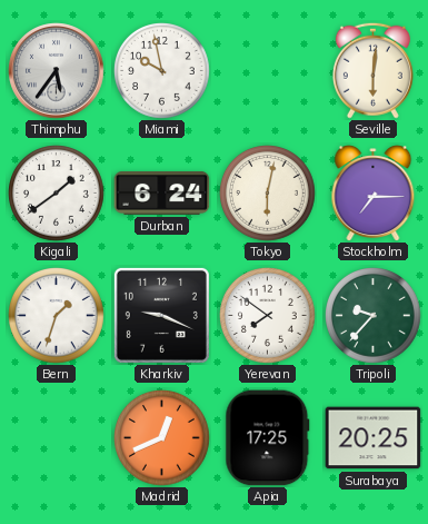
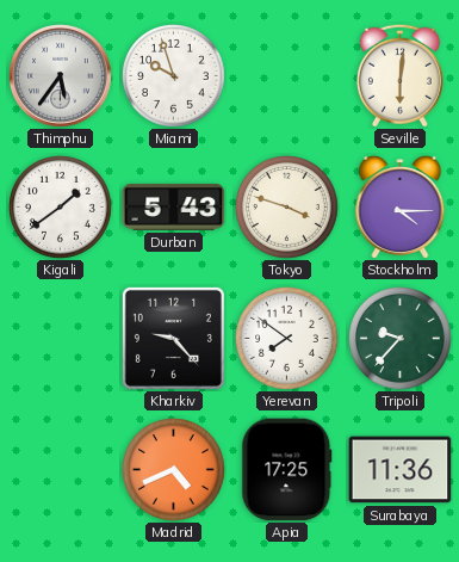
Miami: 9:58 -> 9:57 (174, 76)
Durban: 6:24 -> 5:43 (174, 206)
Tokyo: 6:02 -> 3:48 (287, 208)
Stockholm: 7:15 -> 4:15 (401, 208)
Bern: 1:33 -> none (57, 316)
Kharkiv: 9:19 -> 9:23 (173, 338)
Madrid: 12:41 -> 4:41 (174, 470)
Surabaya: 20:25 -> 11:36 (401, 470)
